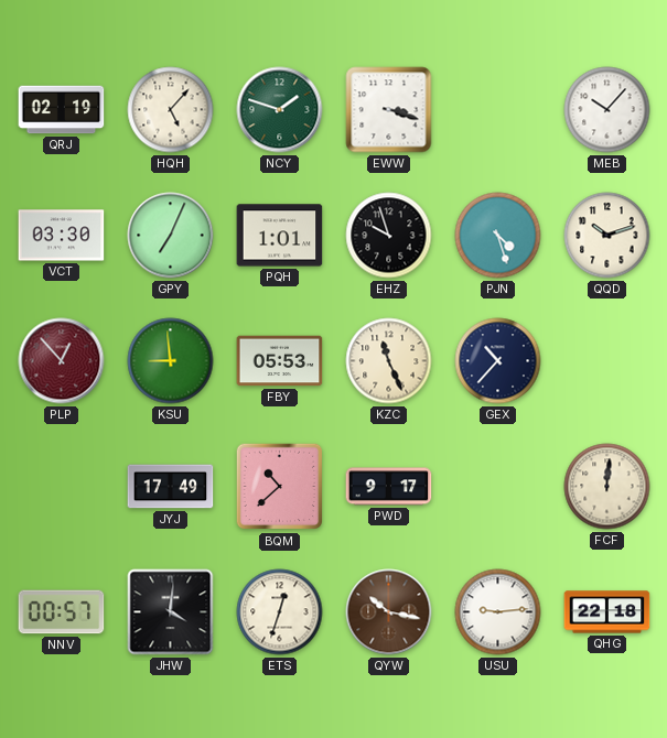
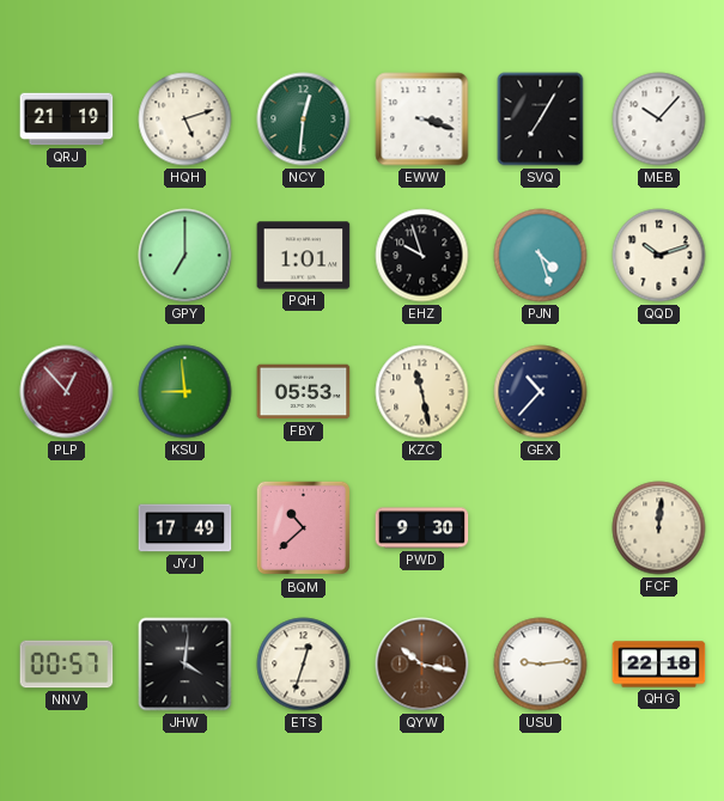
QRJ: 02:19 -> 21:19 (67, 120)
HQH: 5:07 -> 5:12 (185, 120)
NCY: 1:48 -> 12:31 (304, 120)
SVQ: none -> 7:05 (541, 120)
VCT: 03:30 -> none (62, 236)
GPY: 7:04 -> 7:00 (185, 256)
KZC: 11:26 -> 11:28 (422, 392)
PWD: 9:17 -> 9:30 (422, 528)
